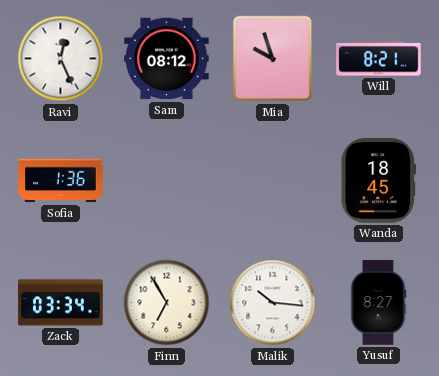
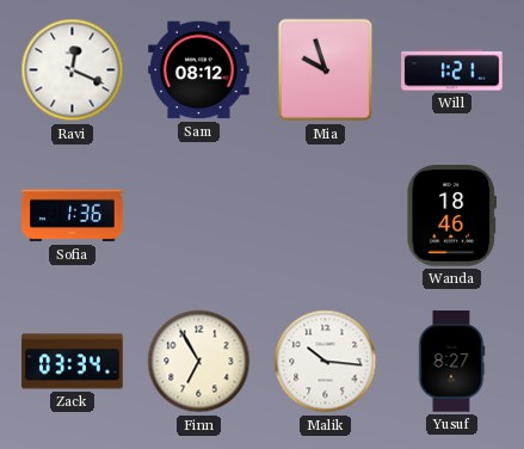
Ravi: 12:26 -> 12:19 (73, 70)
Will: 8:21 -> 1:21 (452, 70)
Wanda: 18:45 -> 18:46 (451, 216)
